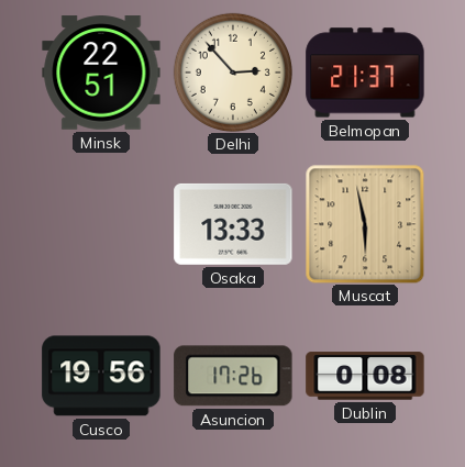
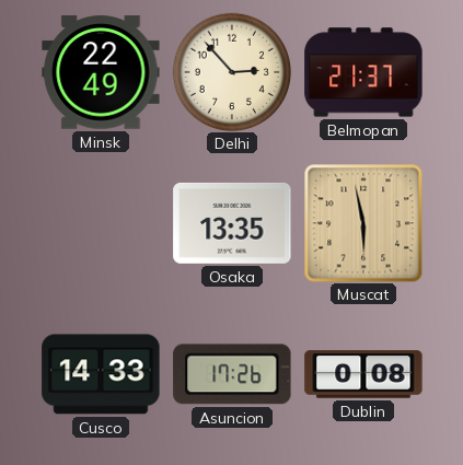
Minsk: 22:51 -> 22:49 (101, 72)
Osaka: 13:33 -> 13:35 (232, 223)
Cusco: 19:56 -> 14:33 (101, 374)
